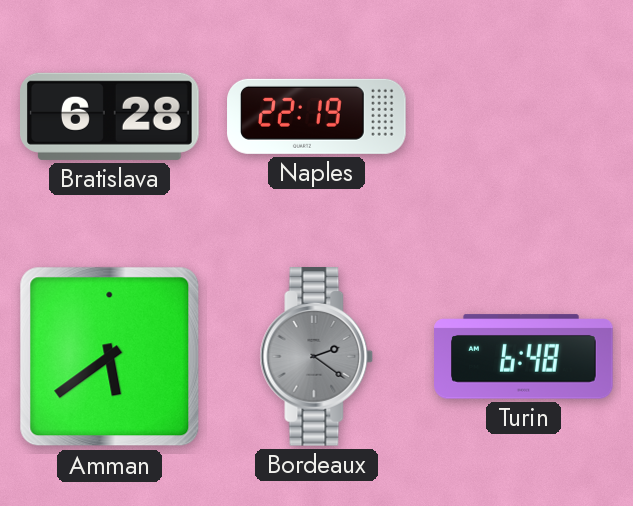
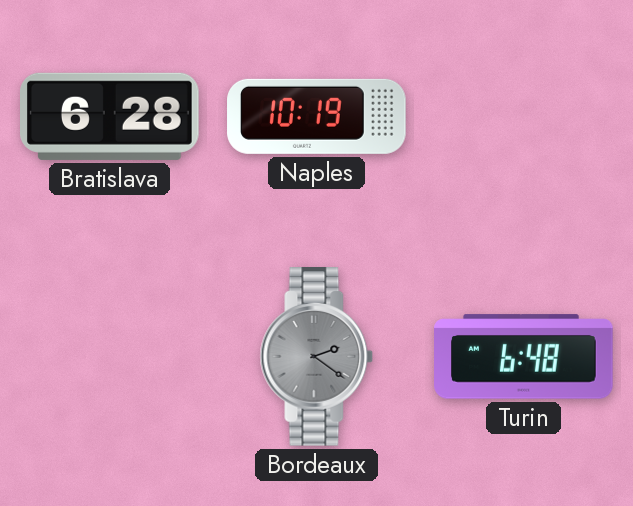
Naples: 22:19 -> 10:19 (317, 116)
Amman: 5:39 -> none (110, 357)
